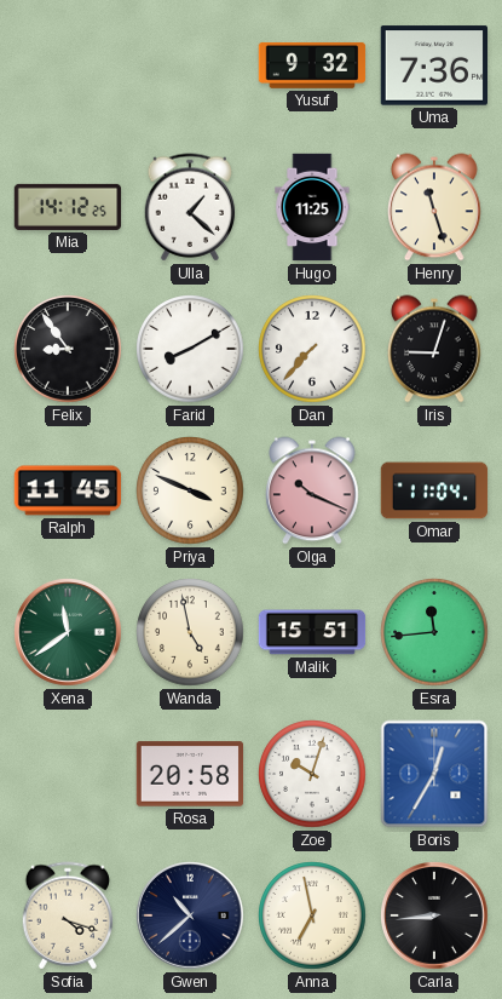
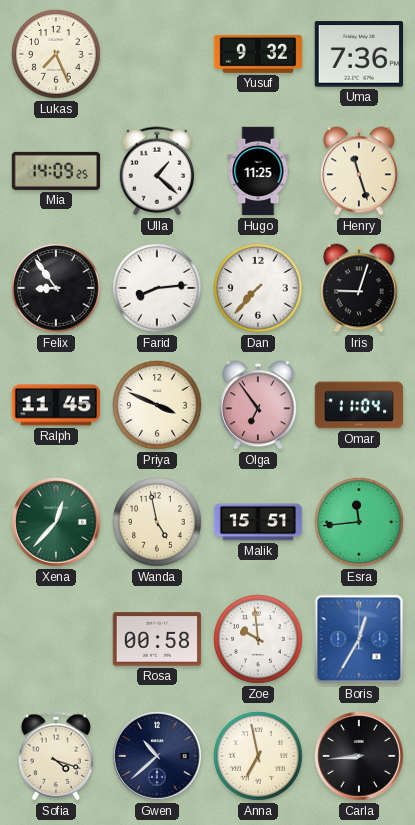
Lukas: none -> 7:26 (56, 54)
Mia: 14:12 -> 14:09 (56, 171)
Farid: 8:10 -> 8:14 (157, 288)
Olga: 10:19 -> 6:54 (258, 405)
Xena: 11:39 -> 12:37 (56, 522)
Rosa: 20:58 -> 00:58 (157, 639)
Zoe: 10:03 -> 9:59 (258, 639)
